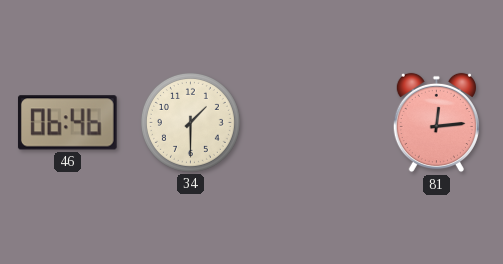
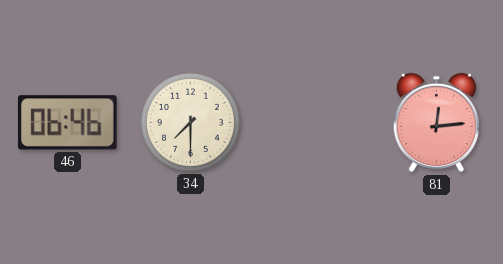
34: 1:30 -> 7:30 (190, 122)
